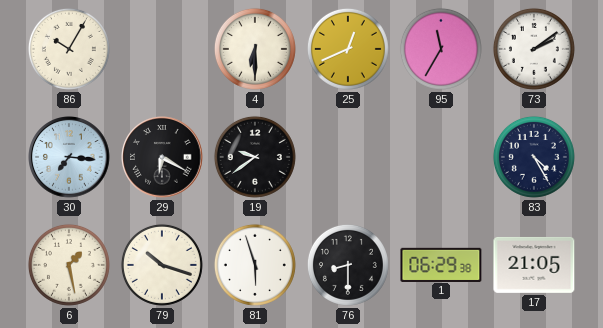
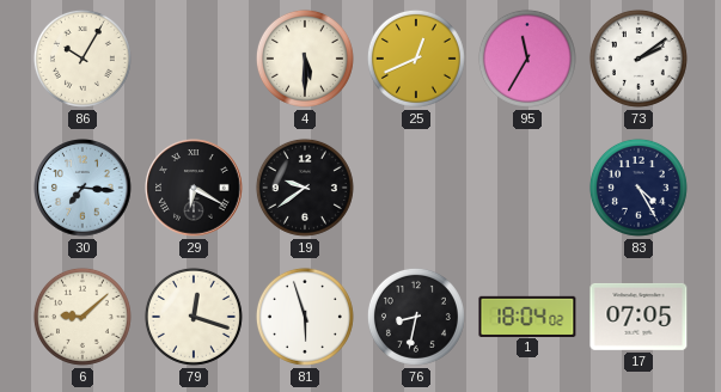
4: 6:30 -> 5:30 (305, 59)
6: 1:28 -> 9:08 (83, 317)
79: 10:18 -> 12:18 (194, 317)
76: 8:30 -> 8:32 (416, 317)
1: 06:29 -> 18:04 (527, 316)
17: 21:05 -> 07:05 (638, 317)
